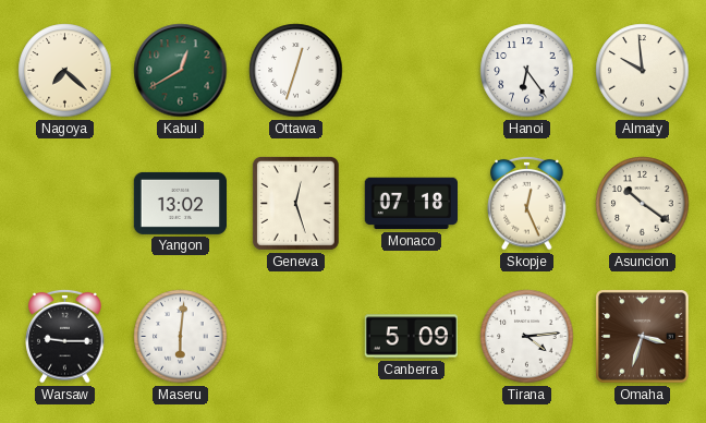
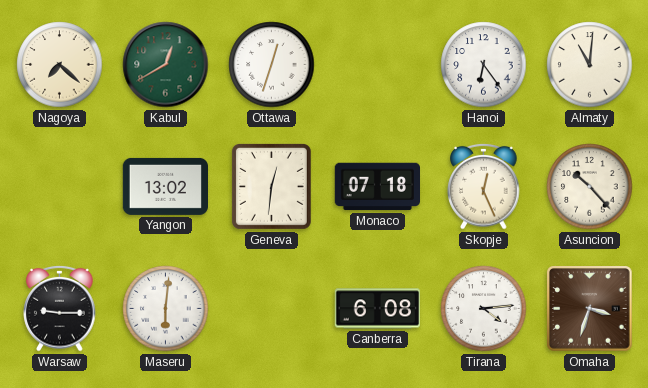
Almaty: 9:59 -> 11:01 (590, 65)
Geneva: 12:27 -> 12:31 (271, 186)
Asuncion: 10:21 -> 10:23 (590, 187)
Canberra: 5:09 -> 6:08 (377, 309)
